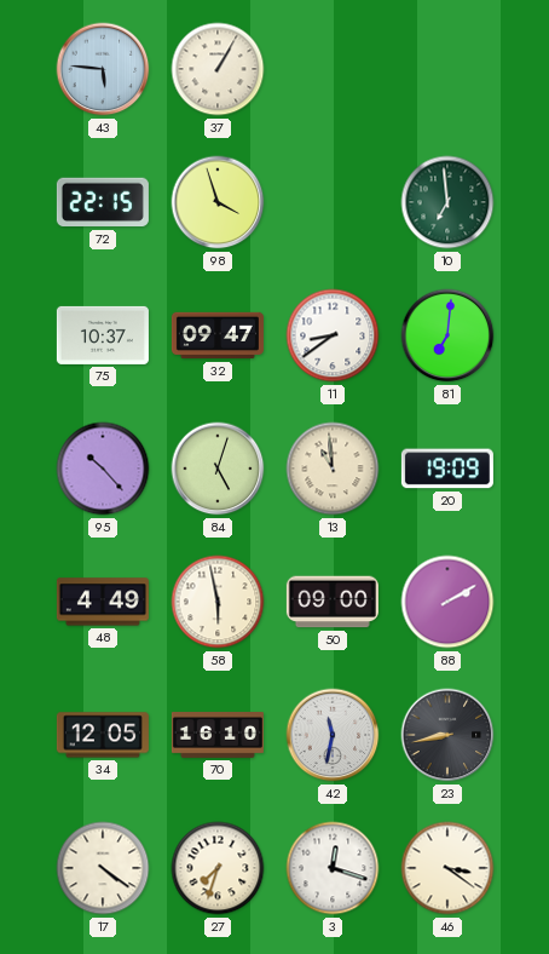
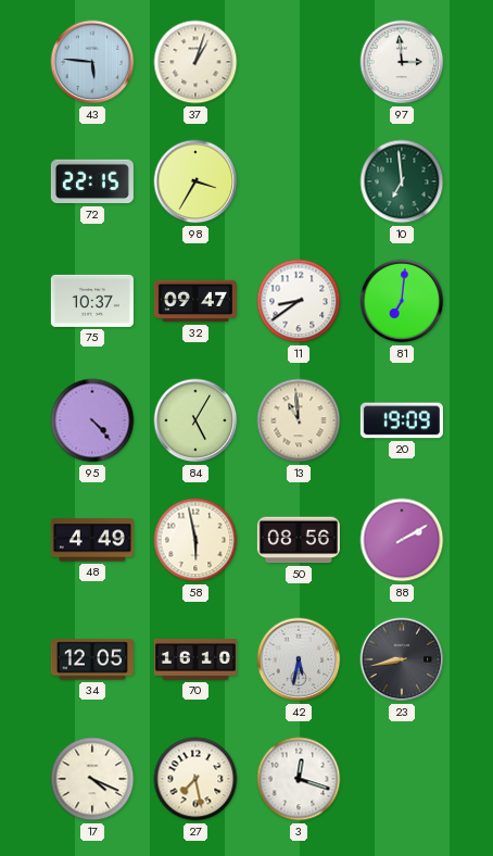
37: 1:05 -> 1:03 (195, 62)
97: none -> 2:59 (402, 62)
98: 3:57 -> 3:35 (195, 181)
95: 10:23 -> 4:23 (92, 420)
84: 5:03 -> 5:05 (195, 420)
50: 09:00 -> 08:56 (299, 540)
42: 11:32 -> 5:32 (299, 659)
17: 4:21 -> 4:19 (92, 779)
27: 7:33 -> 7:28 (195, 779)
46: 3:21 -> none (447, 868)
